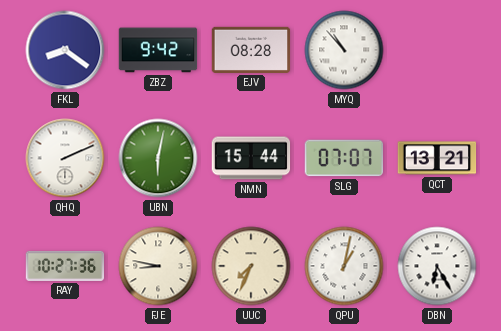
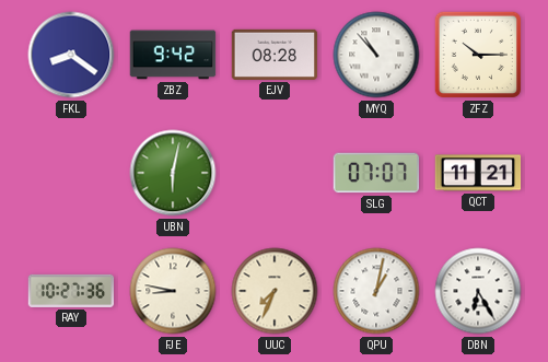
ZFZ: none -> 10:15 (478, 55)
QHQ: 2:11 -> none (65, 158)
NMN: 15:44 -> none (251, 158)
QCT: 13:21 -> 11:21 (478, 173)
